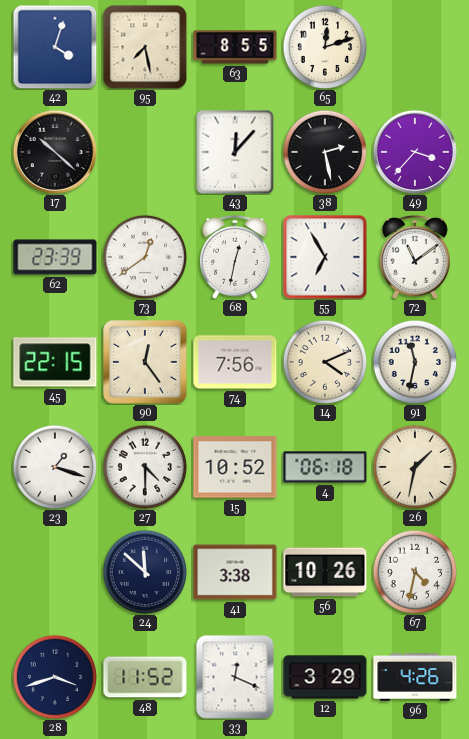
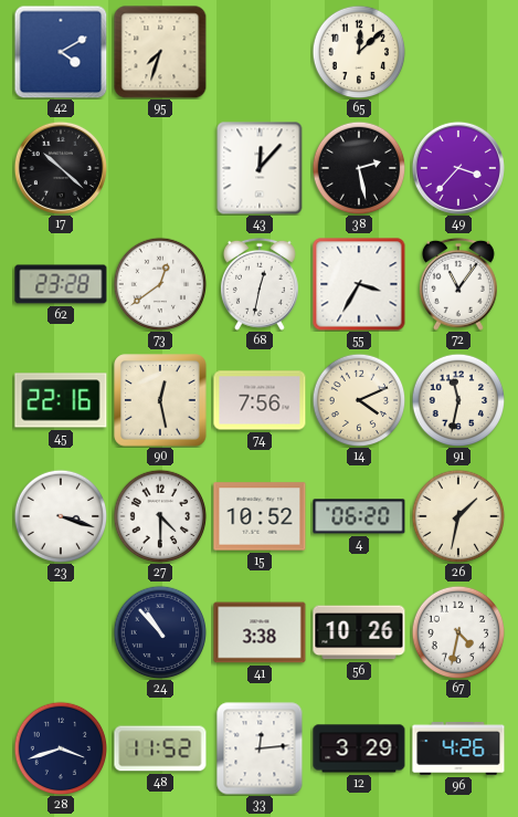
42: 4:03 -> 4:10 (61, 52)
95: 7:28 -> 7:33 (160, 52)
63: 8:55 -> none (235, 47)
65: 12:12 -> 12:08 (359, 52)
62: 23:39 -> 23:28 (61, 284)
55: 6:55 -> 3:35 (359, 284)
72: 11:09 -> 11:06 (458, 284)
45: 22:15 -> 22:16 (61, 400)
90: 12:24 -> 12:28 (160, 400)
23: 1:18 -> 3:18 (61, 516)
4: 06:18 -> 06:20 (359, 516)
24: 11:52 -> 10:53 (160, 632)
33: 12:19 -> 12:14 (260, 748)
